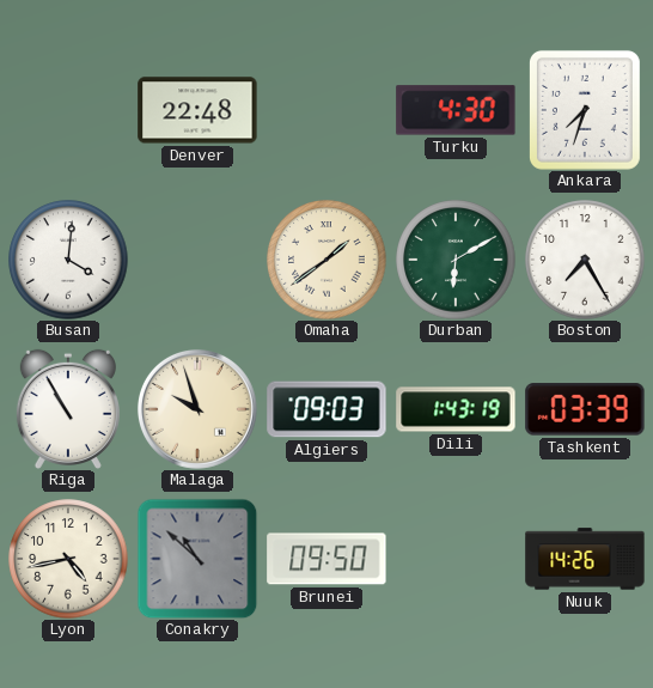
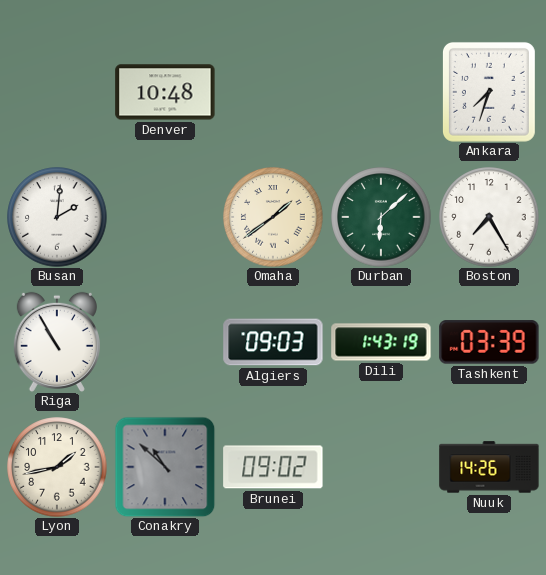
Denver: 22:48 -> 10:48 (165, 92)
Turku: 4:30 -> none (456, 110)
Busan: 4:01 -> 2:01 (57, 217)
Durban: 6:10 -> 6:08 (381, 217)
Malaga: 9:57 -> none (197, 409)
Lyon: 4:43 -> 1:43 (57, 467)
Brunei: 09:50 -> 09:02 (273, 467)
